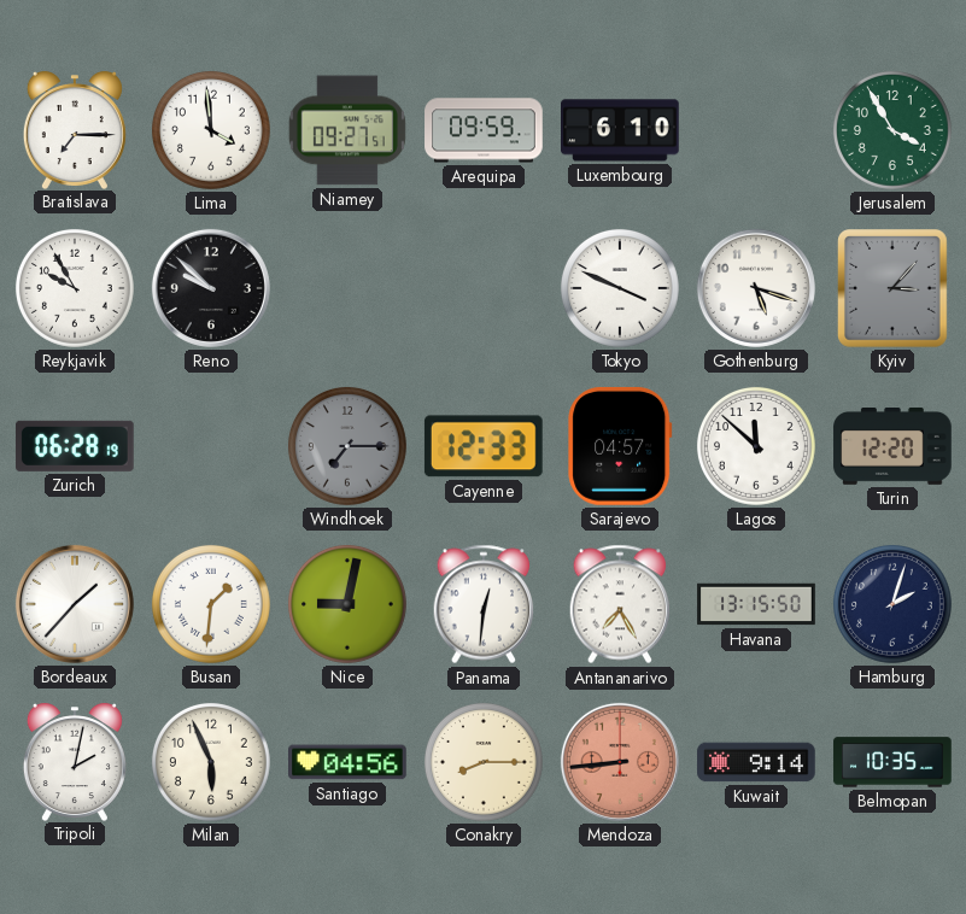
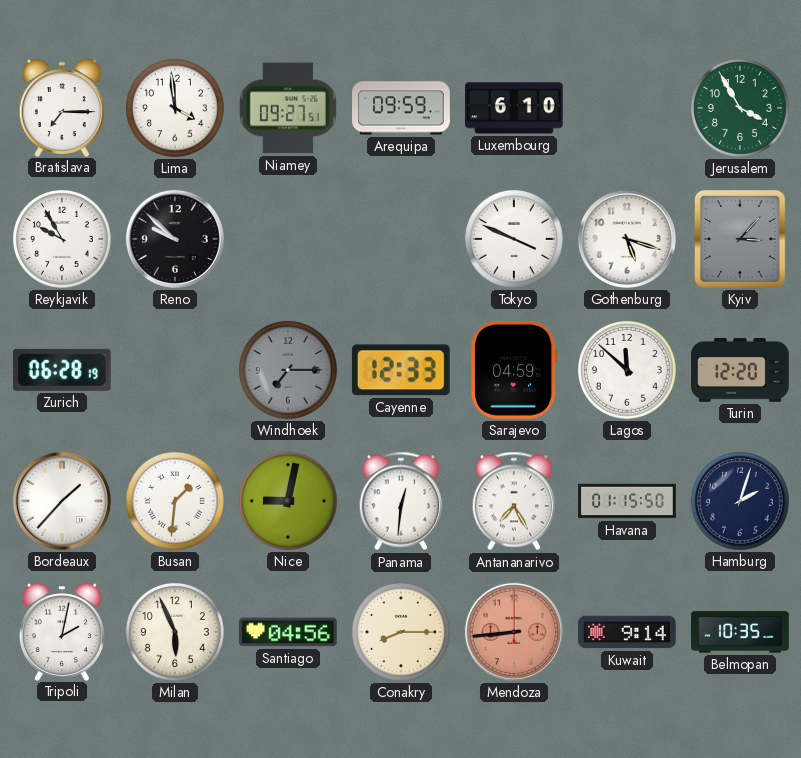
Sarajevo: 04:57 -> 04:59 (514, 370)
Havana: 13:15 -> 01:15 (627, 501)
